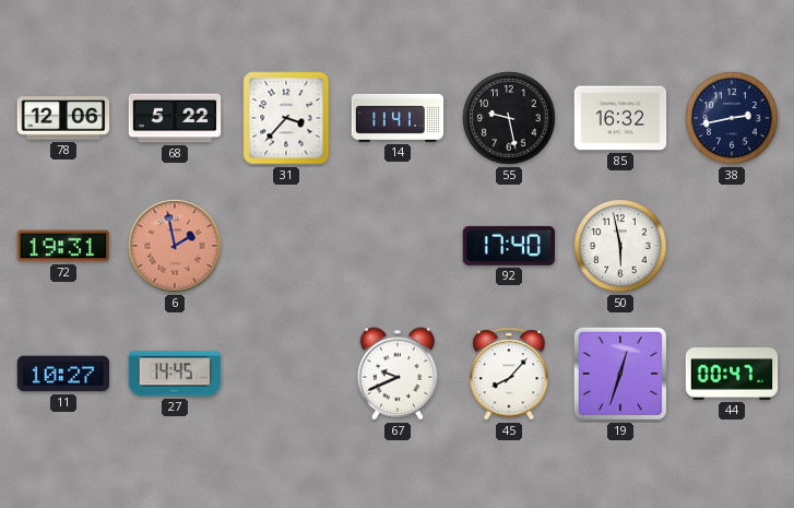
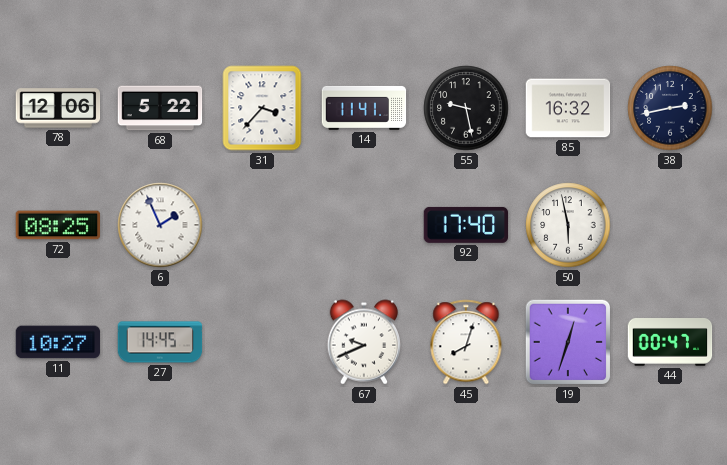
72: 19:31 -> 08:25 (58, 225)
6: 1:58 -> 1:56 (160, 225)
6 dial: salmon -> white (160, 225)
45: 8:07 -> 8:03 (466, 342)
